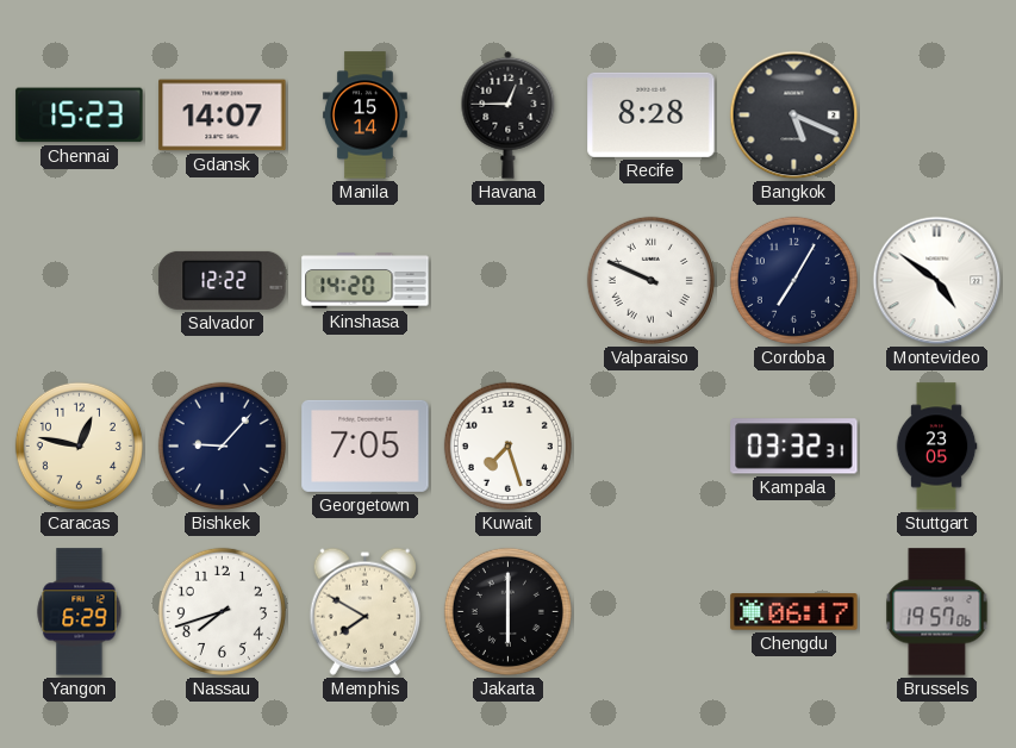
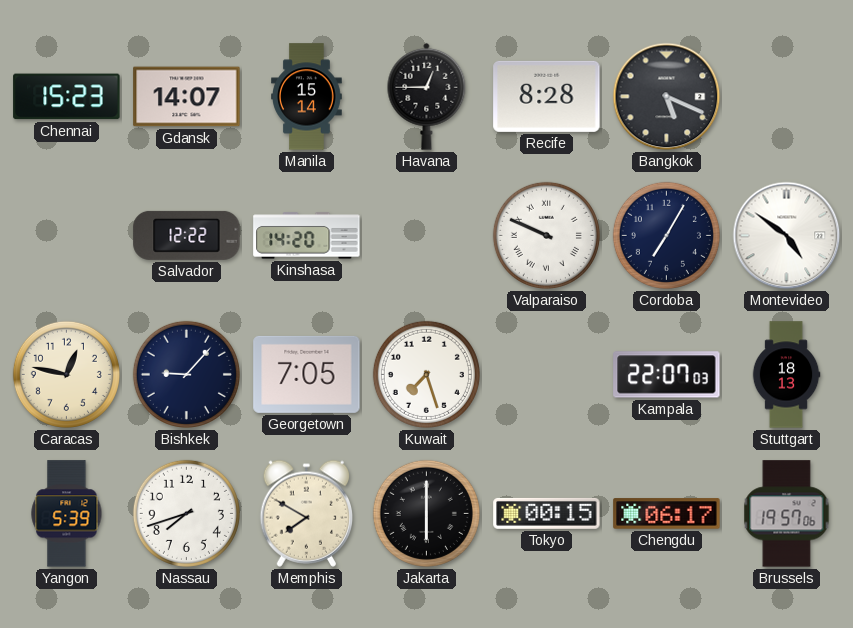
Kampala: 03:32 -> 22:07 (667, 375)
Stuttgart: 23:05 -> 18:13 (786, 375)
Yangon: 6:29 -> 5:39 (67, 514)
Tokyo: none -> 00:15 (547, 513)
